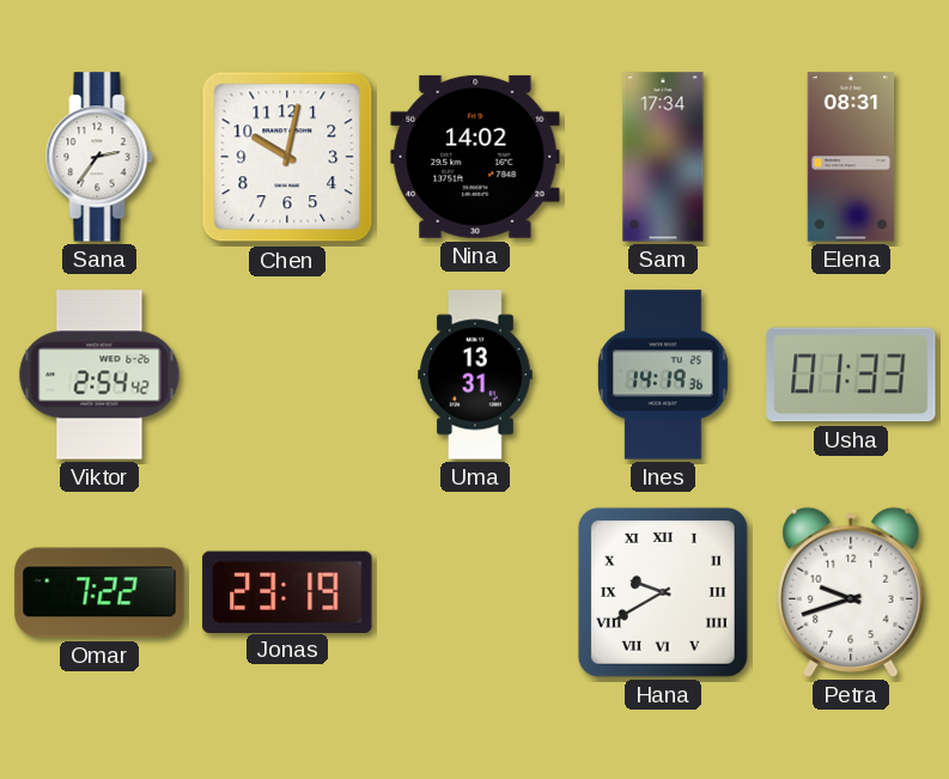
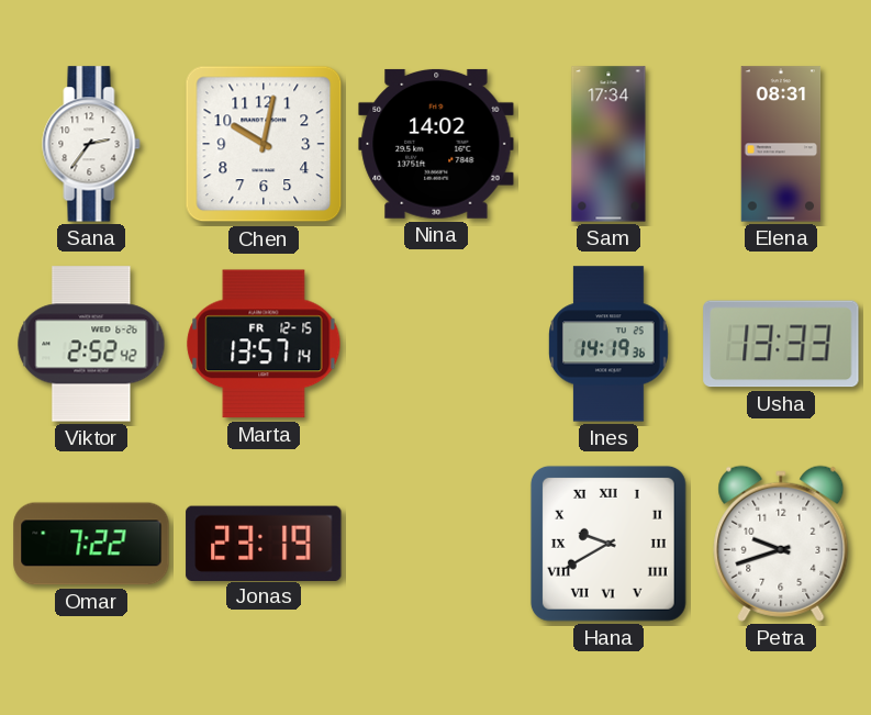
Viktor: 2:54 -> 2:52 (91, 344)
Marta: none -> 13:57 (264, 344)
Uma: 13:31 -> none (475, 375)
Usha: 01:33 -> 13:33 (781, 344)
